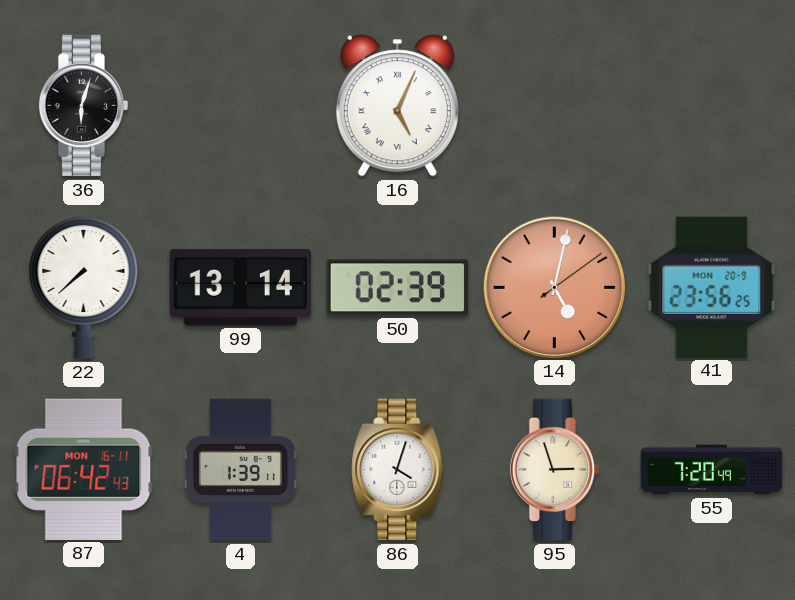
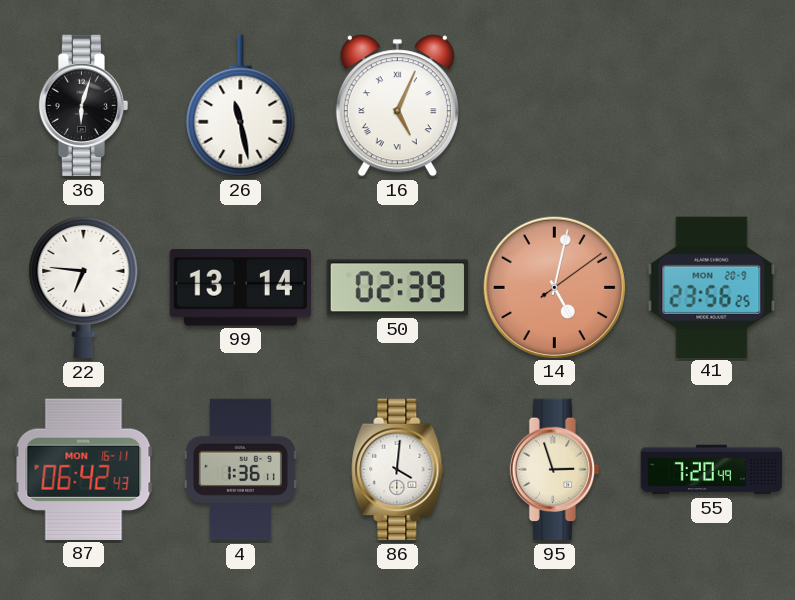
26: none -> 11:28 (241, 106)
22: 7:38 -> 6:46 (84, 287)
4: 1:39 -> 1:36 (240, 470)
86: 4:03 -> 4:01 (398, 470)
